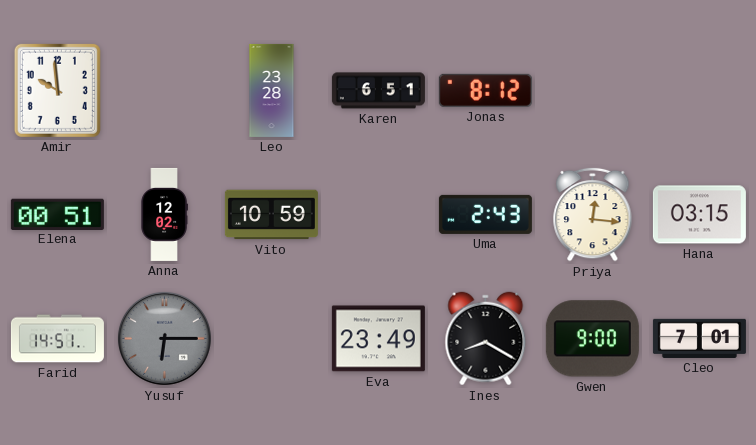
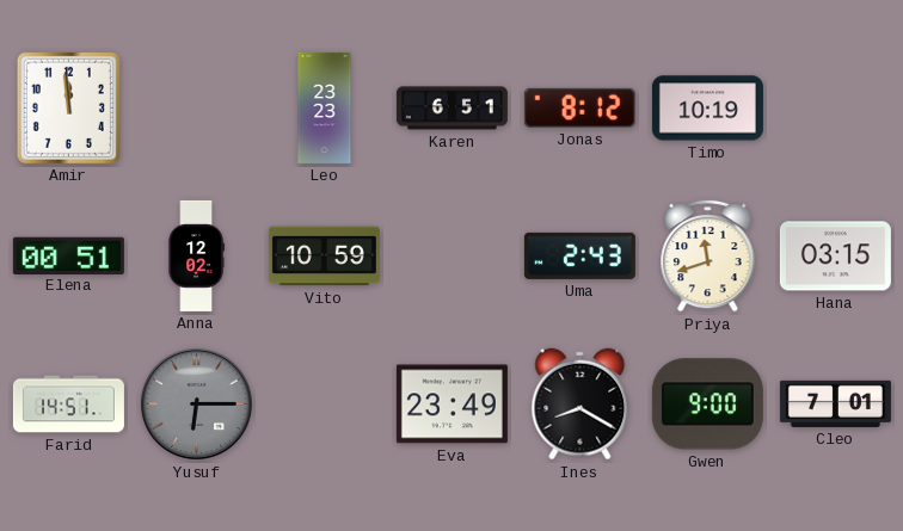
Amir: 9:59 -> 11:59 (68, 107)
Leo: 23:28 -> 23:23 (325, 107)
Timo: none -> 10:19 (707, 109)
Priya: 12:16 -> 11:42 (708, 255)
